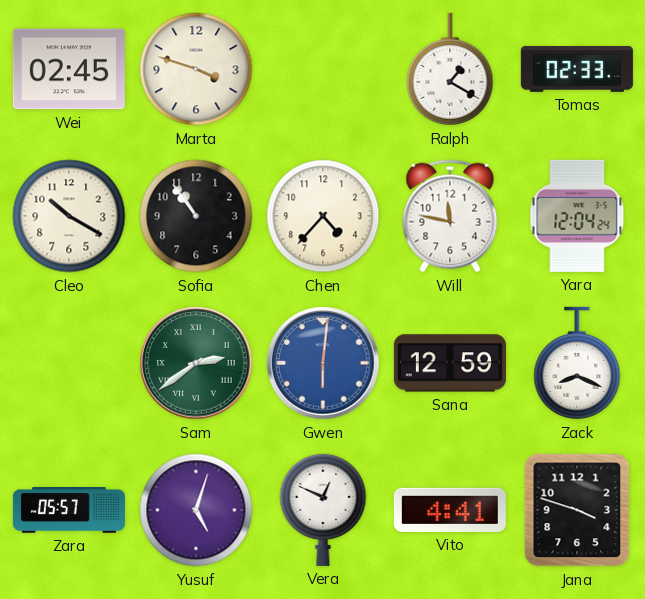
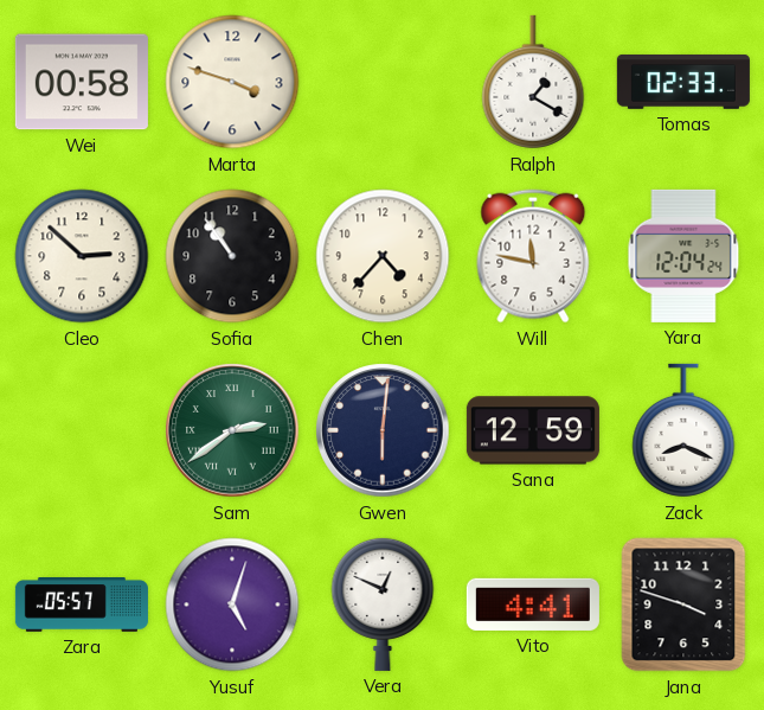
Wei: 02:45 -> 00:58 (82, 82)
Cleo: 10:20 -> 2:52 (82, 256)
Gwen dial: blue -> navy (383, 430)
